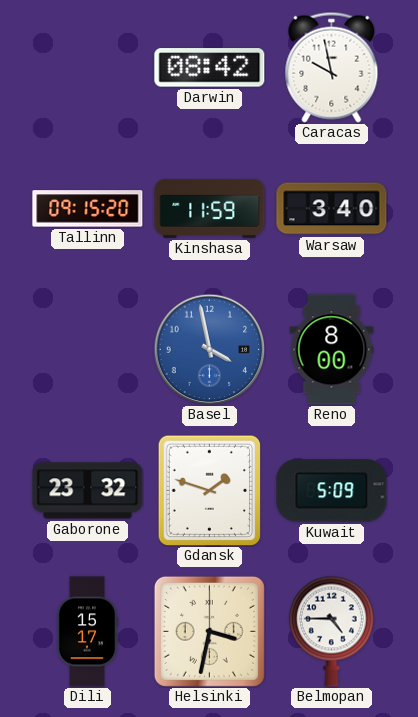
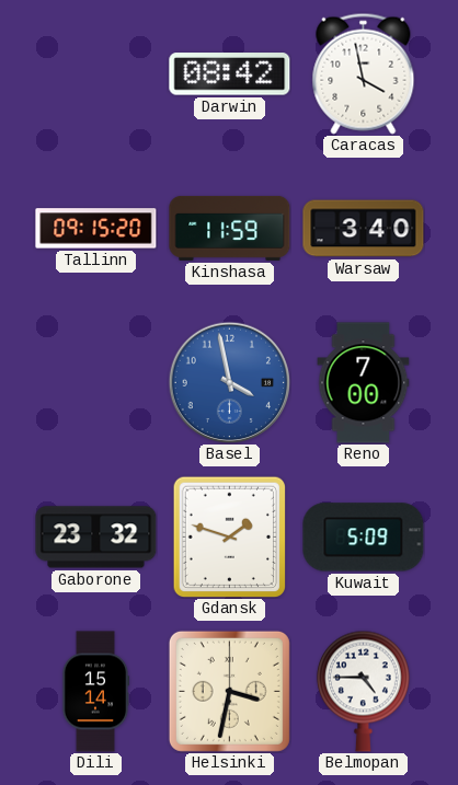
Caracas: 9:58 -> 3:58 (364, 73)
Reno: 8:00 -> 7:00 (364, 383)
Dili: 15:17 -> 15:14 (95, 692)
